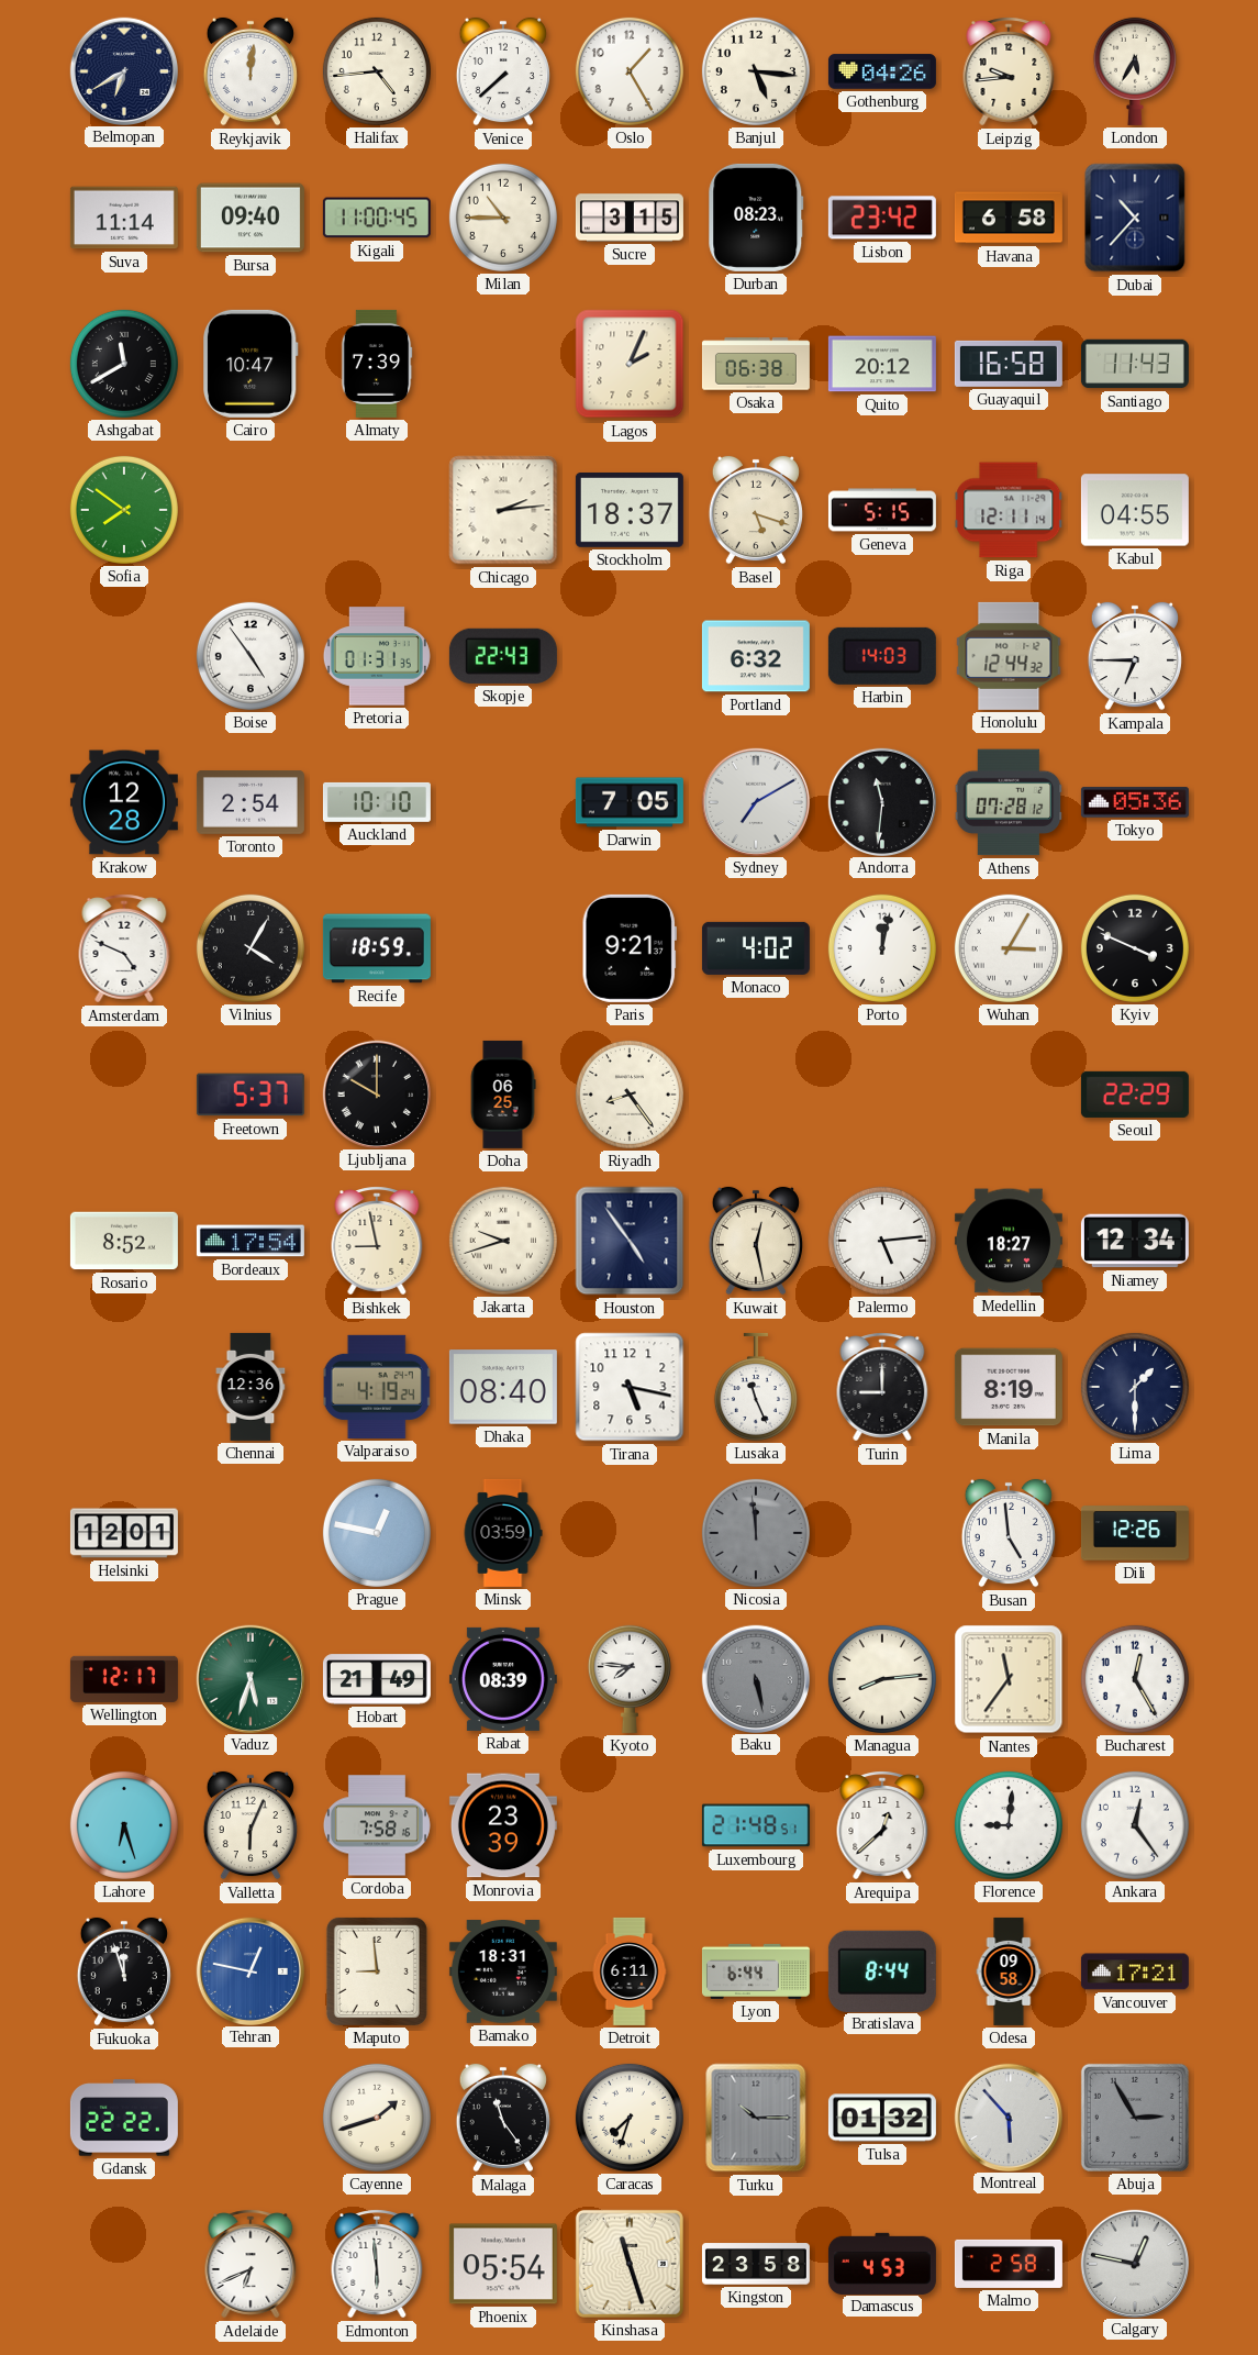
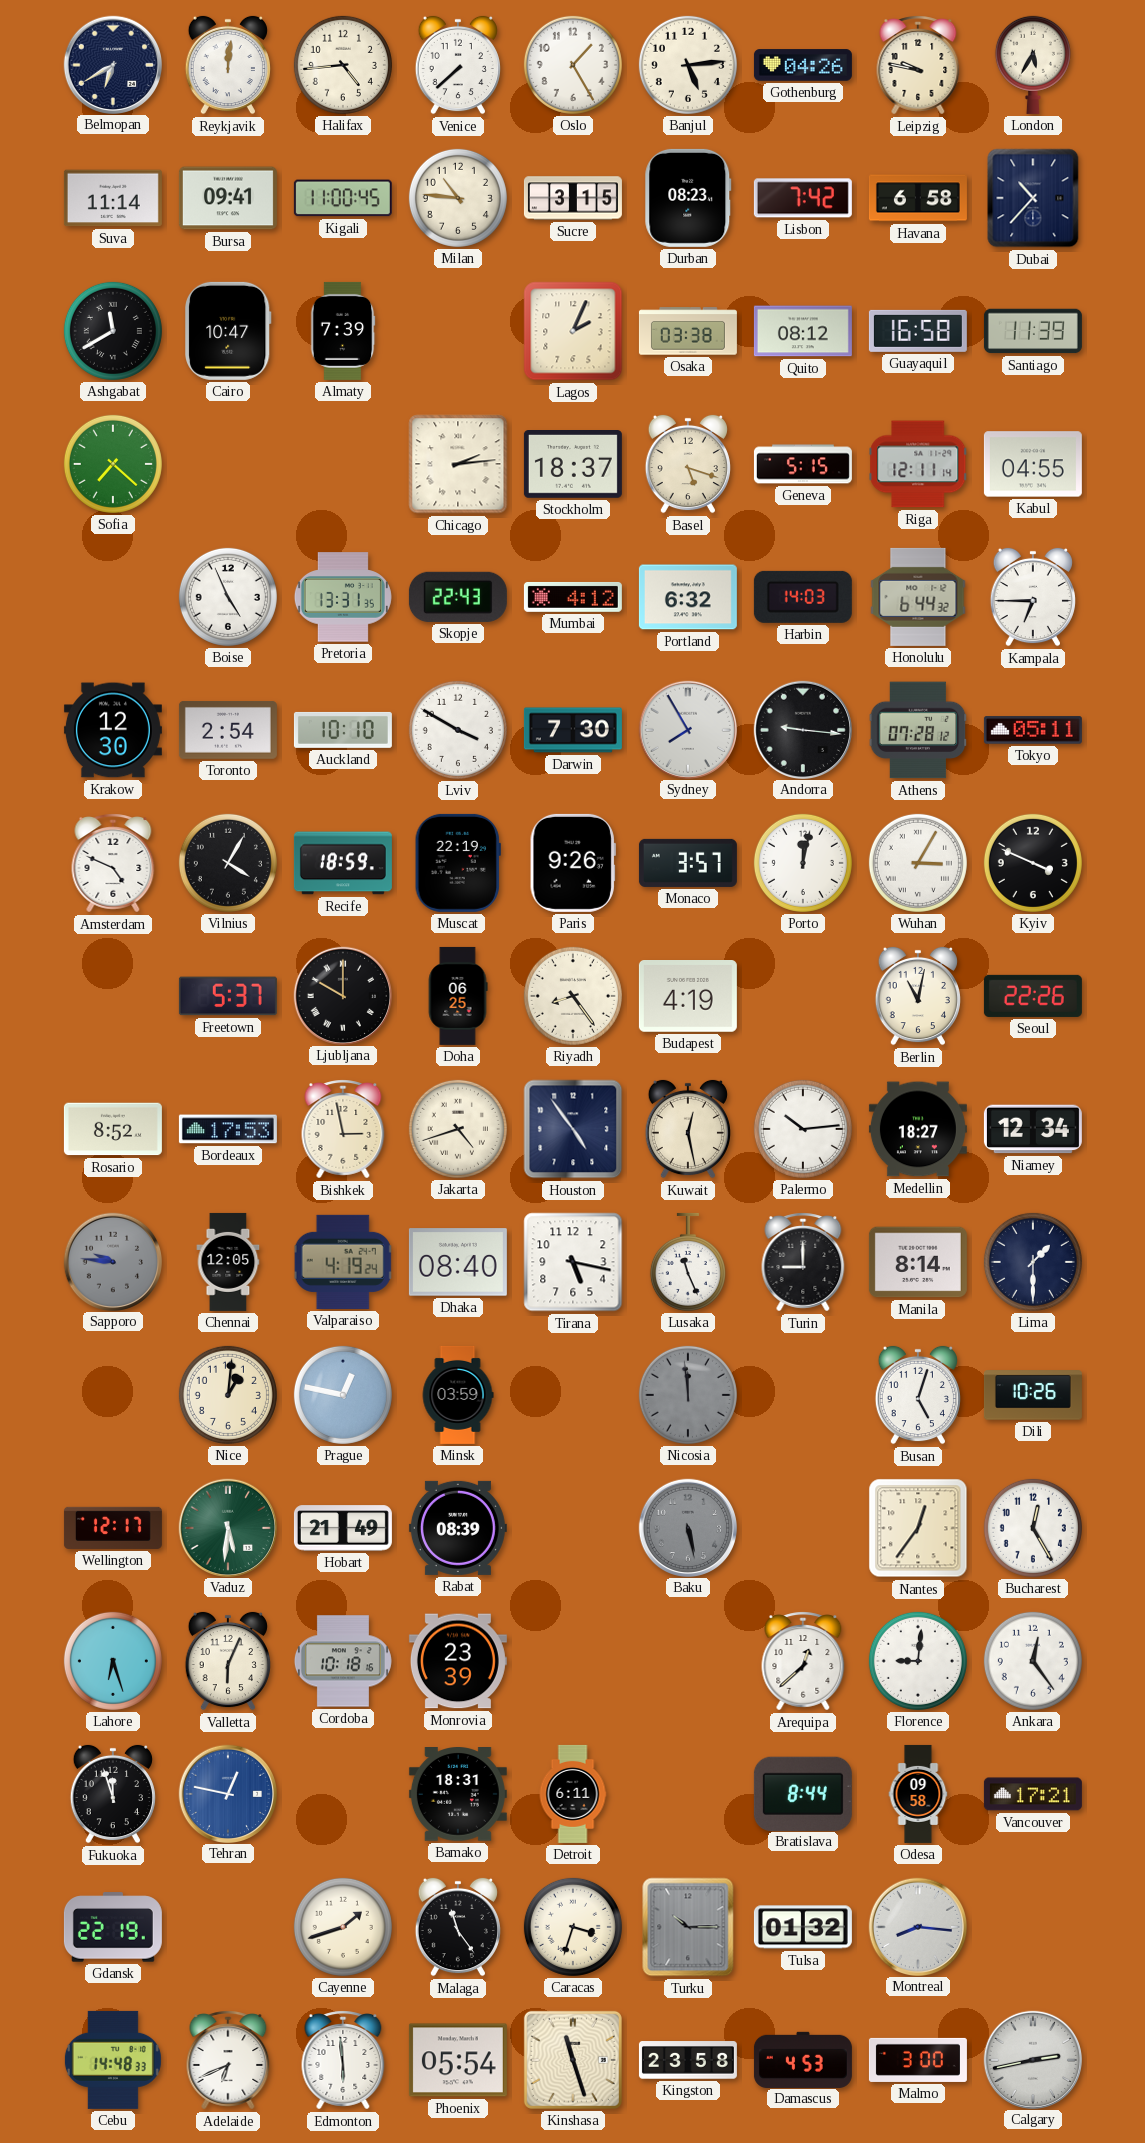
Banjul: 5:16 -> 5:14 (688, 65)
Leipzig: 9:44 -> 9:47 (918, 65)
Bursa: 09:40 -> 09:41 (228, 198)
Milan: 10:45 -> 10:46 (458, 198)
Lisbon: 23:42 -> 7:42 (803, 198)
Osaka: 06:38 -> 03:38 (688, 331)
Quito: 20:12 -> 08:12 (803, 331)
Santiago: 11:43 -> 11:39 (1033, 331)
Sofia: 7:51 -> 7:22 (113, 464)
Boise: 4:54 -> 4:56 (228, 597)
Pretoria: 01:31 -> 13:31 (343, 597)
Mumbai: none -> 4:12 (573, 597)
Honolulu: 12:44 -> 6:44 (918, 597)
Krakow: 12:28 -> 12:30 (113, 730)
Lviv: none -> 3:50 (458, 730)
Darwin: 7:05 -> 7:30 (573, 730)
Sydney: 7:10 -> 7:55 (687, 729)
Andorra: 11:31 -> 9:16 (802, 729)
Tokyo: 05:36 -> 05:11 (1033, 730)
Muscat: none -> 22:19 (458, 863)
Paris: 9:21 -> 9:26 (573, 863)
Monaco: 4:02 -> 3:57 (688, 863)
Budapest: none -> 4:19 (688, 997)
Berlin: none -> 11:02 (918, 996)
Seoul: 22:29 -> 22:26 (1033, 996)
Bordeaux: 17:54 -> 17:53 (228, 1129)
Bishkek: 8:58 -> 2:58 (343, 1129)
Jakarta: 9:42 -> 4:42 (458, 1129)
Palermo: 5:14 -> 10:14 (803, 1129)
Sapporo: none -> 9:46 (112, 1261)
Chennai: 12:36 -> 12:05 (228, 1262)
Manila: 8:19 -> 8:14 (918, 1262)
Helsinki: 12:01 -> none (124, 1533)
Nice: none -> 1:01 (228, 1395)
Busan: 4:59 -> 5:03 (918, 1395)
Dili: 12:26 -> 10:26 (1033, 1395)
Vaduz: 5:33 -> 5:31 (227, 1527)
Kyoto: 7:46 -> none (630, 1679)
Managua: 8:14 -> none (882, 1679)
Nantes: 11:36 -> 12:36 (918, 1528)
Cordoba: 7:58 -> 10:18 (343, 1661)
Luxembourg: 21:48 -> none (756, 1825)
Maputo: 8:59 -> none (377, 1971)
Lyon: 6:44 -> none (756, 1971)
Gdansk: 22:22 -> 22:19 (113, 1927)
Caracas: 7:33 -> 3:33 (573, 1927)
Montreal: 5:53 -> 8:16 (917, 1926)
Abuja: 2:55 -> none (1135, 2118)
Cebu: none -> 14:48 (113, 2060)
Malmo: 2:58 -> 3:00 (918, 2060)
Calgary: 12:47 -> 2:43 (1032, 2059)
